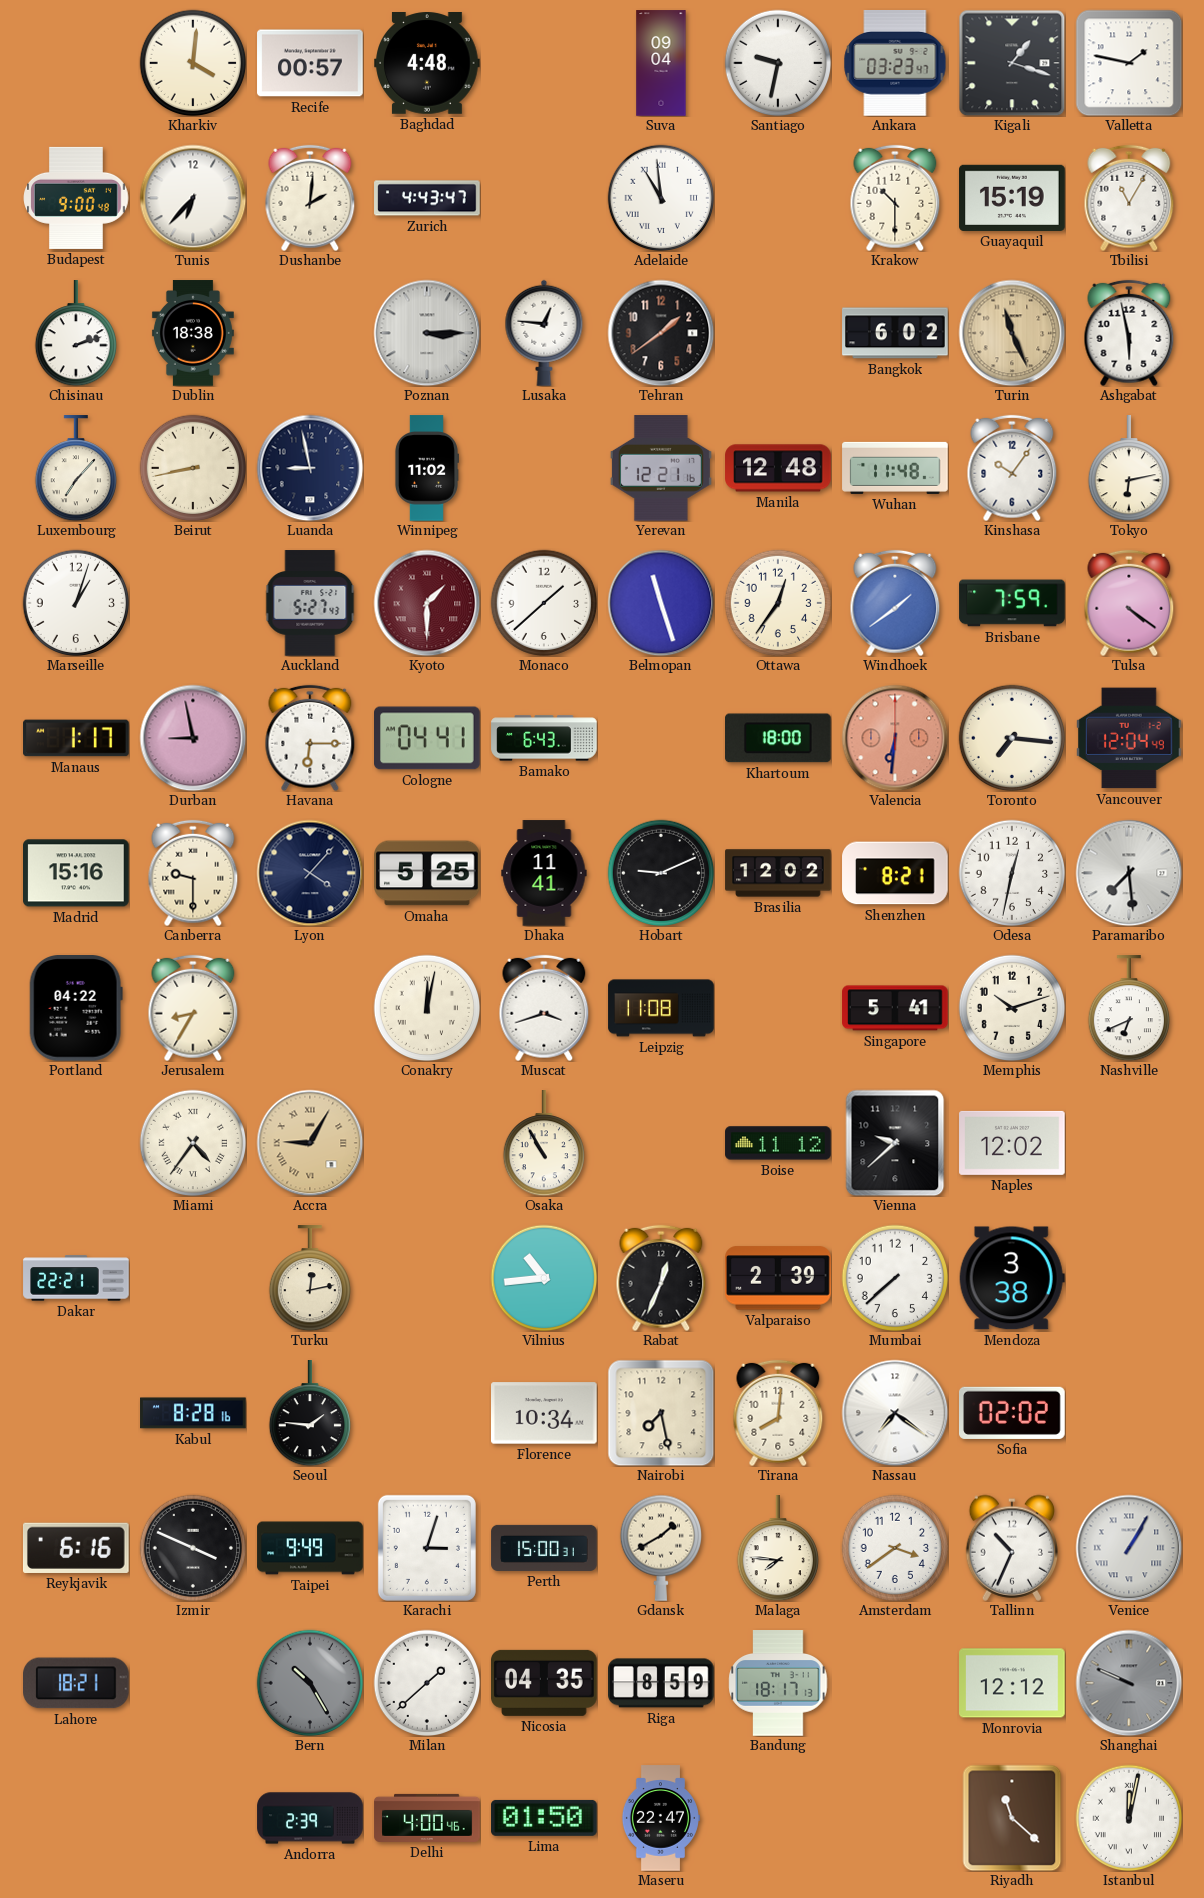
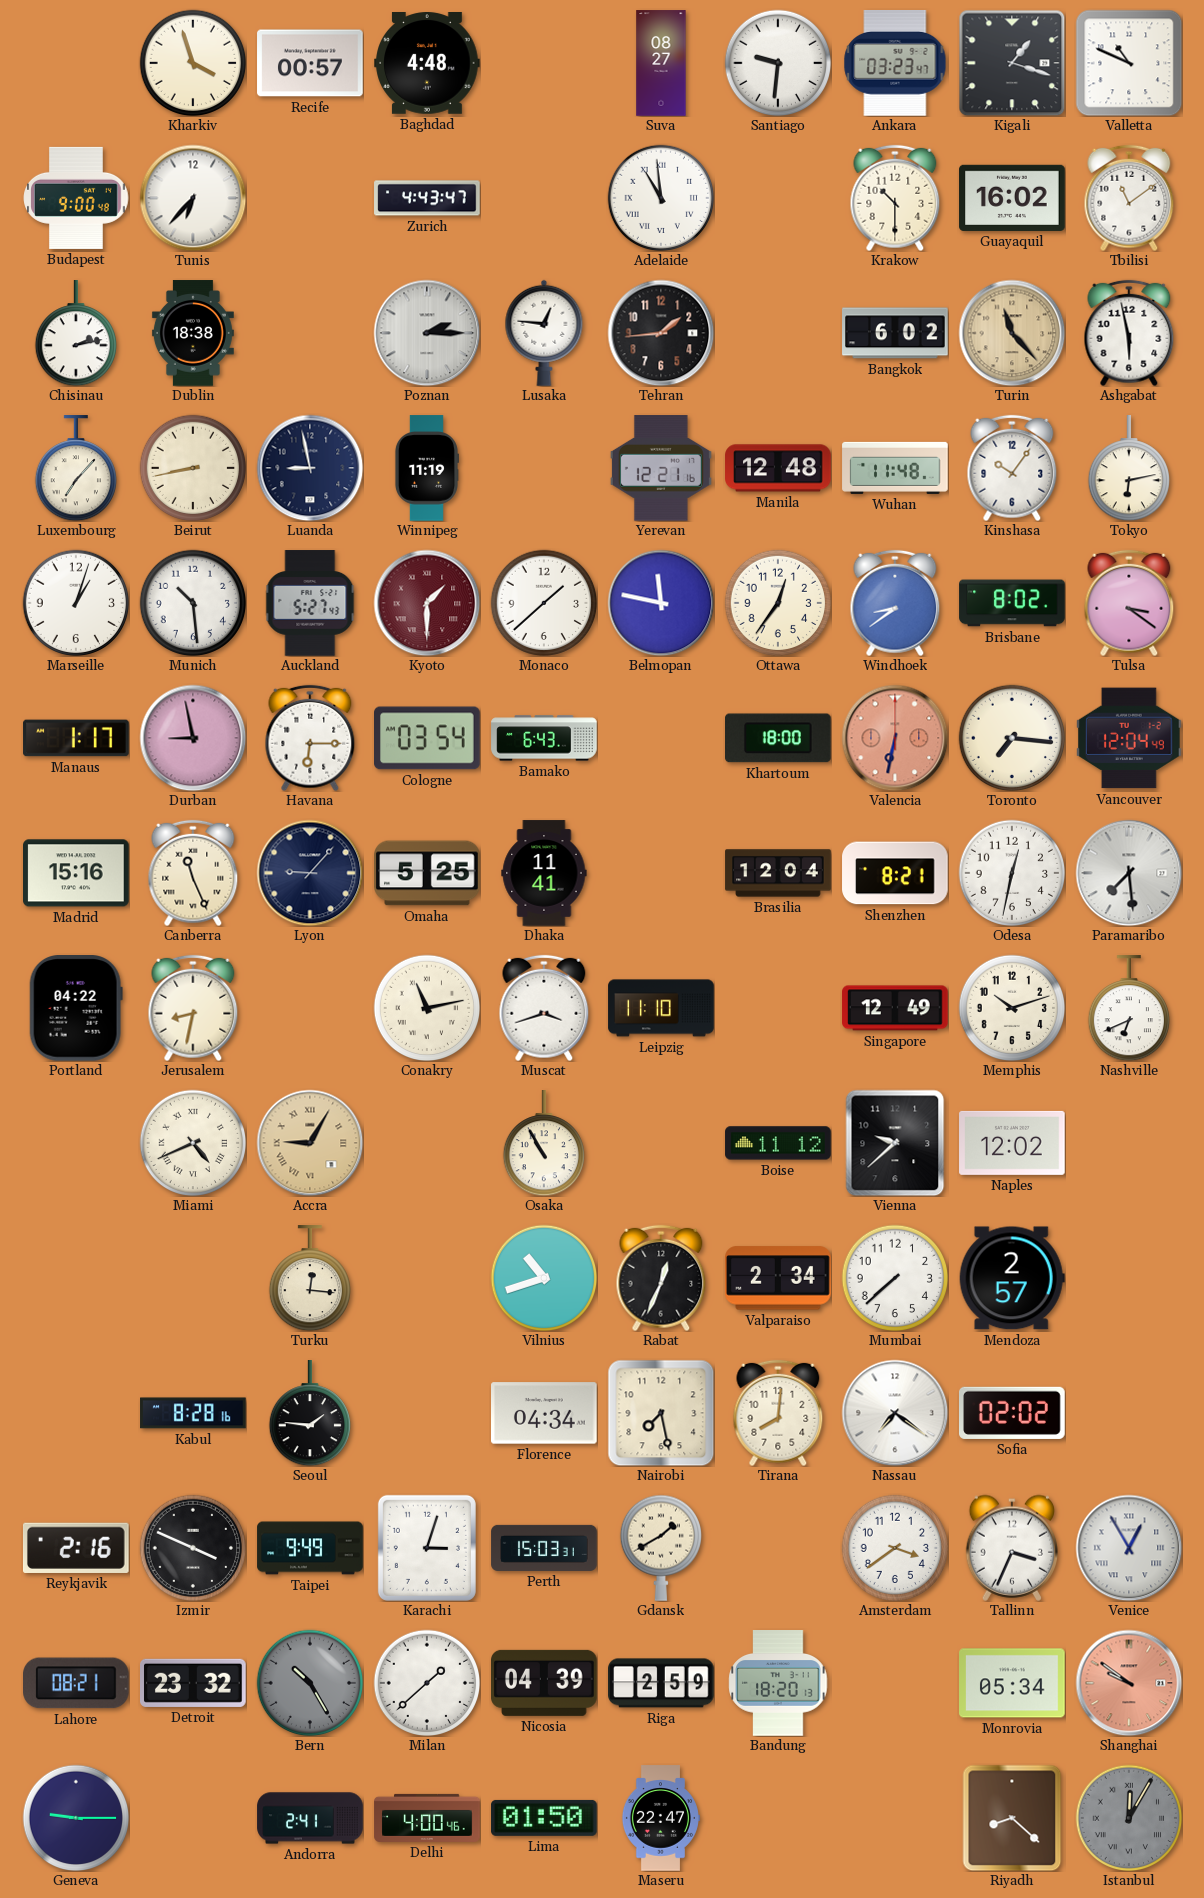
Kharkiv: 4:01 -> 3:57 (193, 63)
Suva: 09:04 -> 08:27 (661, 63)
Santiago: 9:32 -> 9:31 (778, 63)
Valletta: 1:47 -> 10:49 (1129, 63)
Dushanbe: 2:01 -> none (310, 198)
Guayaquil: 15:19 -> 16:02 (1012, 198)
Tbilisi: 11:05 -> 11:09 (1129, 198)
Chisinau: 2:12 -> 2:13 (75, 333)
Poznan: 3:15 -> 2:15 (427, 333)
Tehran: 1:39 -> 1:44 (661, 333)
Turin: 11:26 -> 11:23 (1012, 333)
Winnipeg: 11:02 -> 11:19 (426, 468)
Munich: none -> 10:29 (193, 603)
Belmopan: 11:27 -> 11:47 (661, 603)
Windhoek: 1:39 -> 8:39 (895, 603)
Brisbane: 7:59 -> 8:02 (1012, 603)
Tulsa: 4:21 -> 3:21 (1129, 603)
Cologne: 04:41 -> 03:54 (427, 738)
Valencia: 6:31 -> 6:32 (895, 738)
Canberra: 9:30 -> 11:26 (193, 873)
Lyon: 4:07 -> 9:07 (310, 873)
Hobart: 9:11 -> none (661, 873)
Brasilia: 12:02 -> 12:04 (778, 873)
Jerusalem: 8:35 -> 8:32 (193, 1008)
Conakry: 12:02 -> 11:13 (427, 1008)
Leipzig: 11:08 -> 11:10 (661, 1008)
Singapore: 5:41 -> 12:49 (895, 1008)
Miami: 4:36 -> 4:41 (193, 1143)
Dakar: 22:21 -> none (76, 1278)
Turku: 12:13 -> 12:16 (309, 1278)
Vilnius: 10:44 -> 10:42 (544, 1278)
Valparaiso: 2:39 -> 2:34 (778, 1278)
Mendoza: 3:38 -> 2:57 (1012, 1278)
Florence: 10:34 -> 04:34 (544, 1413)
Reykjavik: 6:16 -> 2:16 (77, 1548)
Perth: 15:00 -> 15:03 (544, 1548)
Malaga: 7:46 -> none (777, 1548)
Tallinn: 10:34 -> 3:34 (1011, 1548)
Venice: 1:05 -> 12:55 (1129, 1548)
Lahore: 18:21 -> 08:21 (77, 1683)
Detroit: none -> 23:32 (194, 1683)
Nicosia: 04:35 -> 04:39 (544, 1683)
Riga: 8:59 -> 2:59 (661, 1683)
Bandung: 18:17 -> 18:20 (778, 1683)
Monrovia: 12:12 -> 05:34 (1012, 1683)
Shanghai: 9:49 -> 9:51 (1129, 1683)
Shanghai dial: grey -> salmon (1129, 1683)
Geneva: none -> 9:15 (76, 1818)
Andorra: 2:39 -> 2:41 (310, 1818)
Riyadh: 11:22 -> 8:22 (1012, 1818)
Istanbul: 12:02 -> 12:05 (1129, 1818)
Istanbul dial: white -> grey (1129, 1818)
